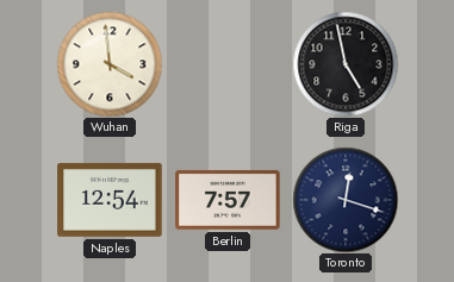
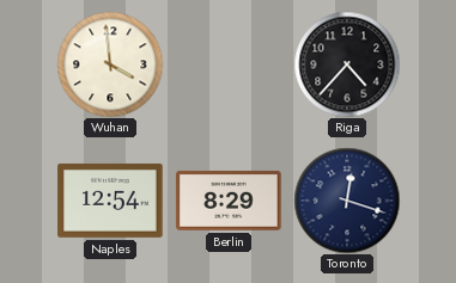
Riga: 4:58 -> 4:37 (347, 64)
Berlin: 7:57 -> 8:29 (229, 201)
